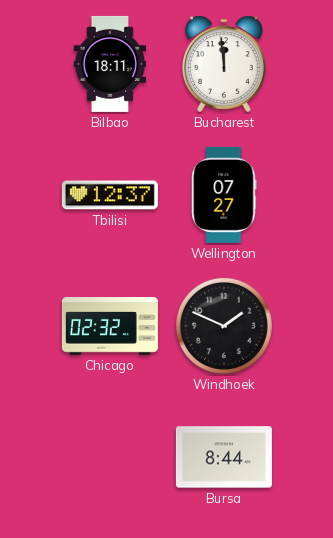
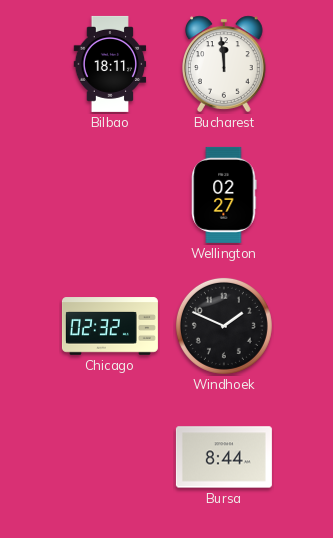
Tbilisi: 12:37 -> none (110, 195)
Wellington: 07:27 -> 02:27 (224, 195)
